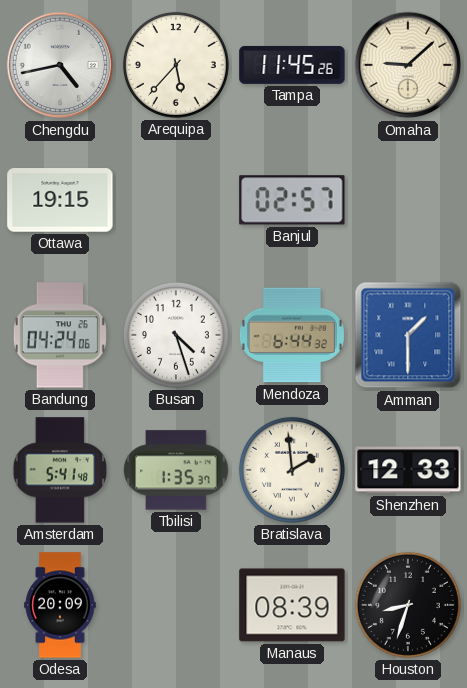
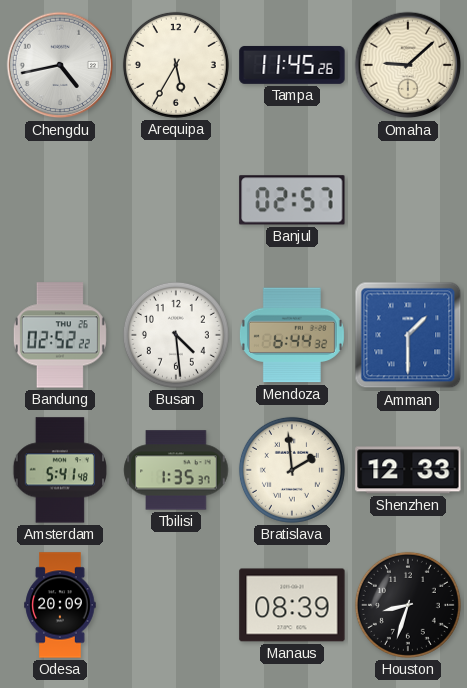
Arequipa: 5:37 -> 5:35 (176, 65)
Ottawa: 19:15 -> none (60, 200)
Bandung: 04:24 -> 02:52 (60, 335)
Busan: 4:27 -> 4:29 (176, 335)
